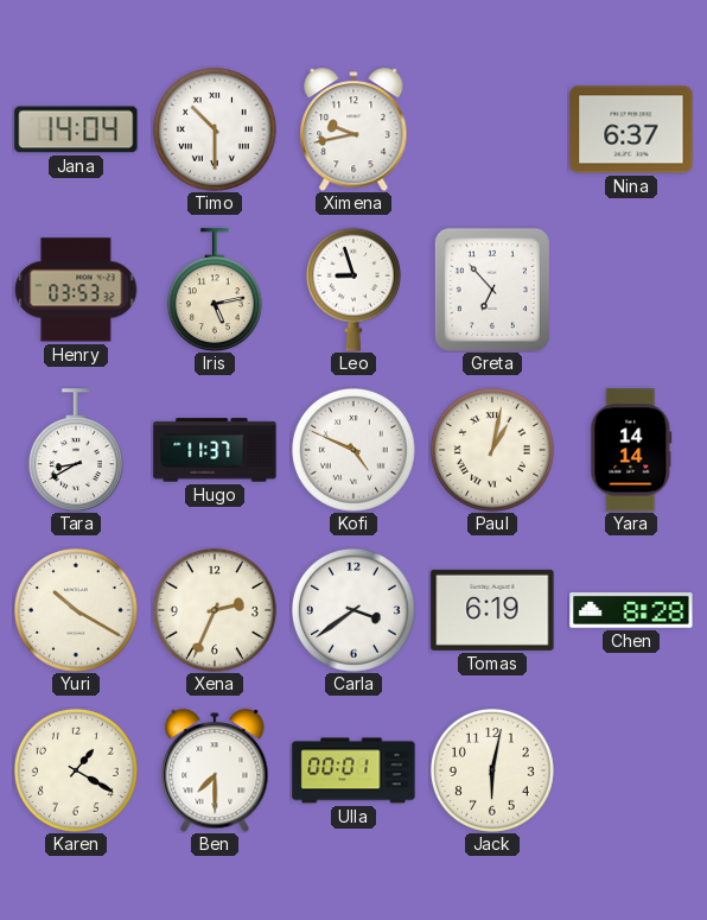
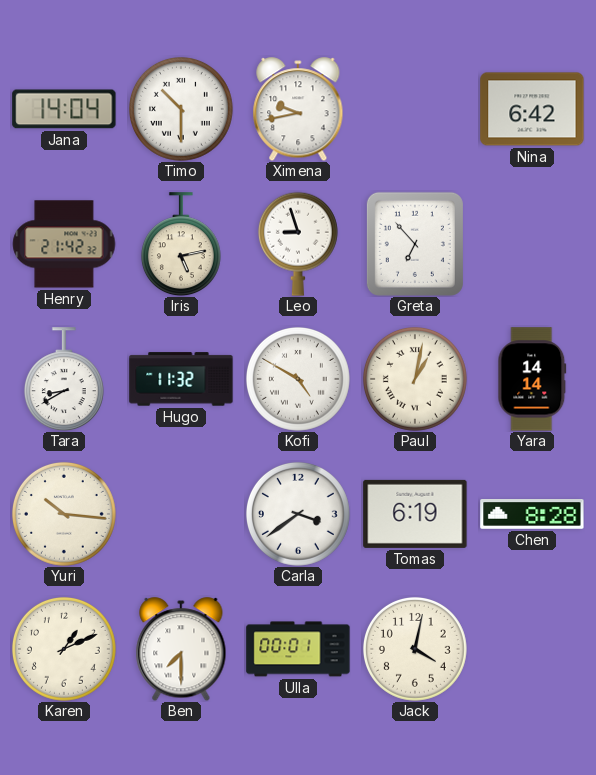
Nina: 6:37 -> 6:42 (532, 109)
Henry: 03:53 -> 21:42 (64, 244)
Hugo: 11:37 -> 11:32 (181, 379)
Kofi: 4:49 -> 4:50 (298, 379)
Yuri: 10:20 -> 10:16 (64, 514)
Xena: 2:34 -> none (215, 610)
Karen: 1:20 -> 1:11 (64, 649)
Jack: 6:02 -> 4:02 (415, 649)
